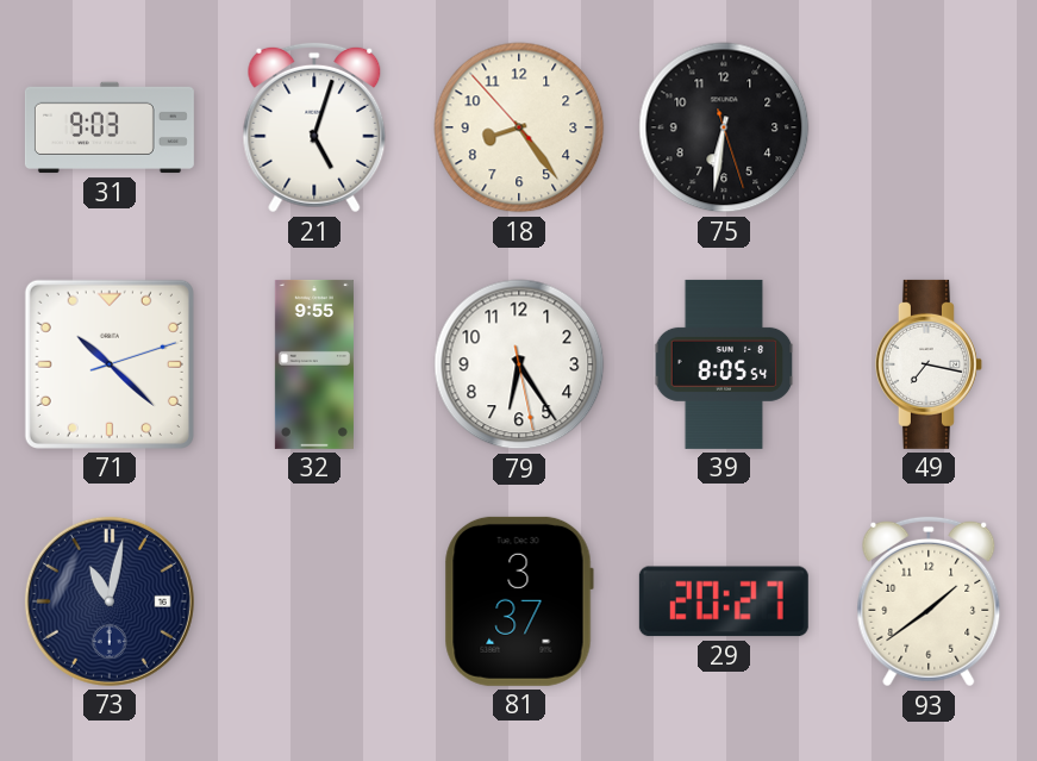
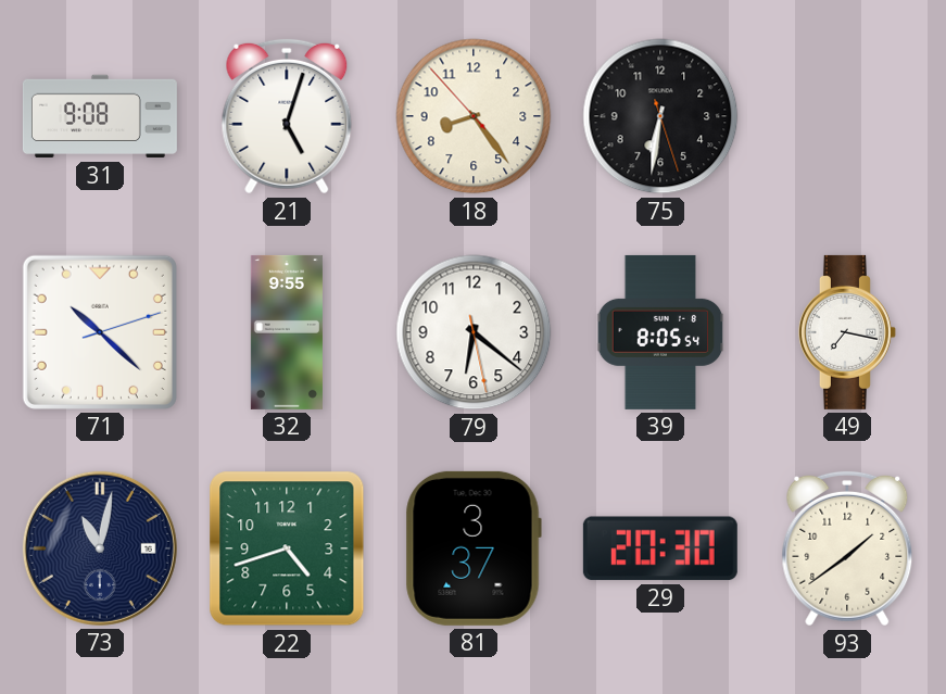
31: 9:03 -> 9:08 (100, 116)
79: 6:24 -> 6:21 (474, 332)
22: none -> 4:42 (287, 548)
29: 20:27 -> 20:30 (660, 548)
